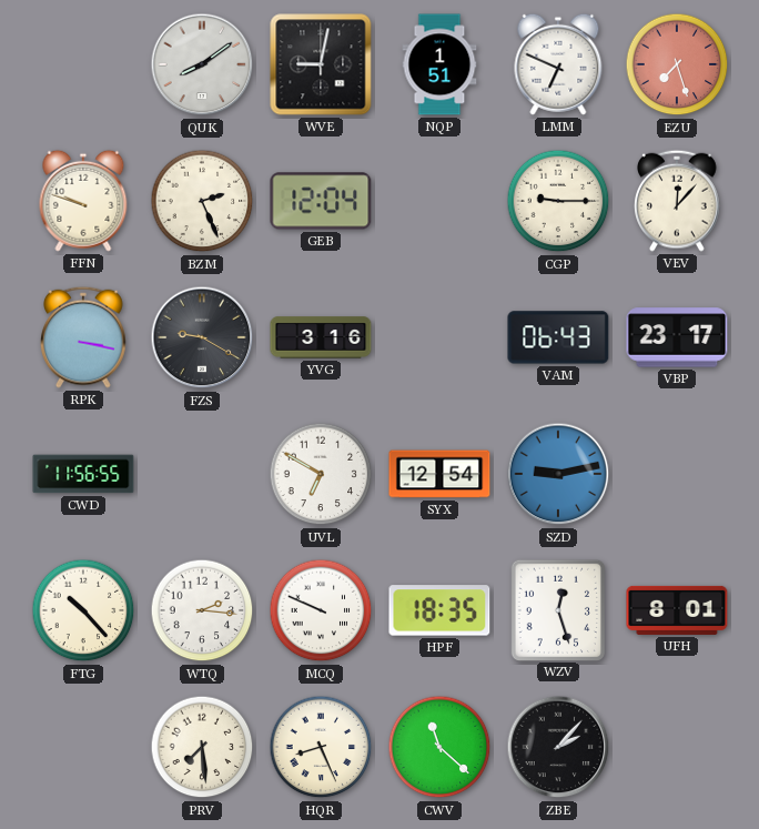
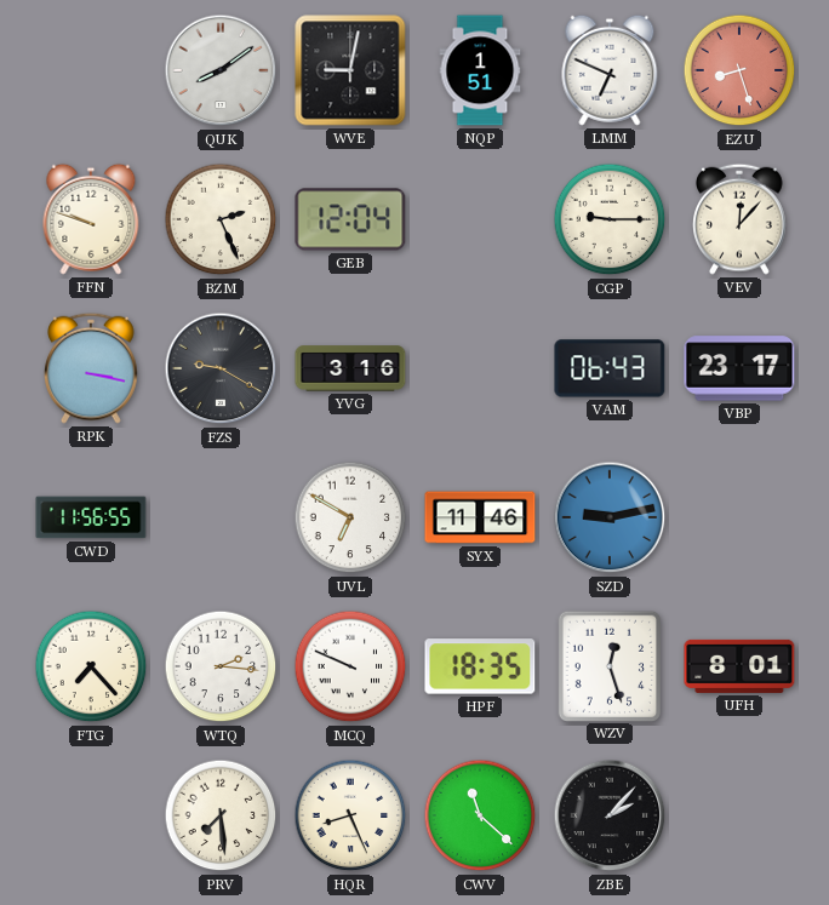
EZU: 7:27 -> 8:27 (739, 70)
SYX: 12:54 -> 11:46 (480, 517)
FTG: 10:23 -> 7:23 (91, 666)
